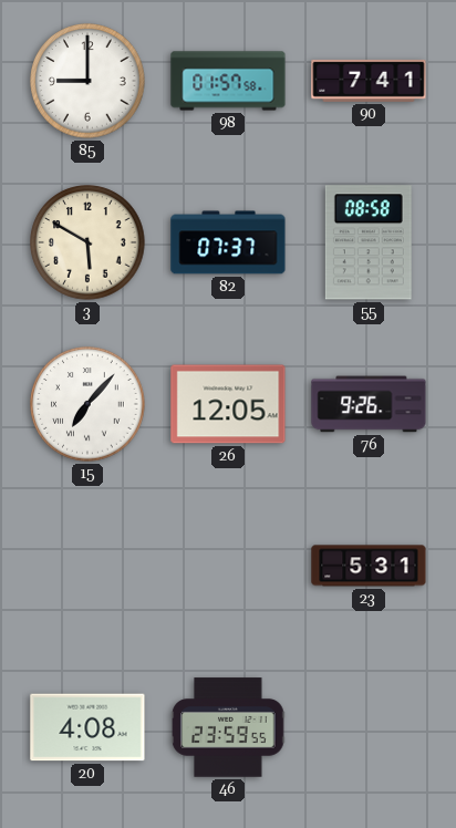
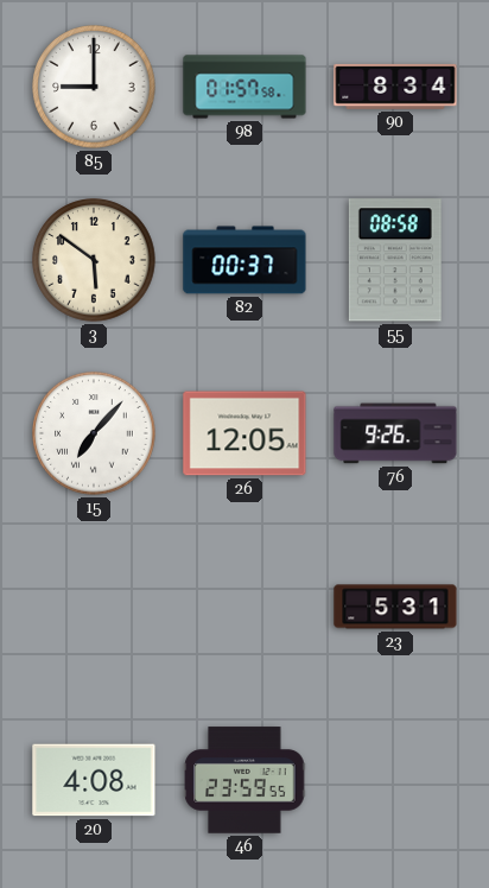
90: 7:41 -> 8:34 (395, 87)
3: 5:50 -> 5:51 (94, 260)
82: 07:37 -> 00:37 (244, 260)
